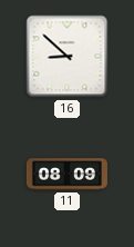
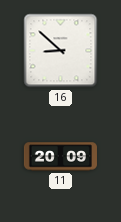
11: 08:09 -> 20:09 (60, 157)
